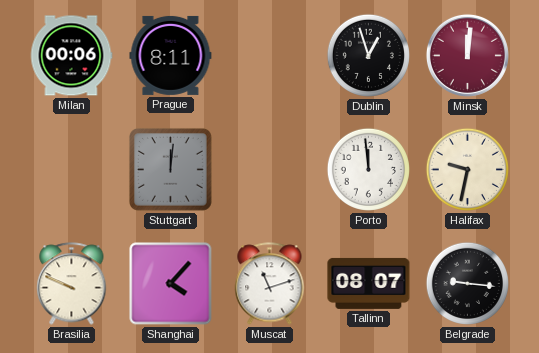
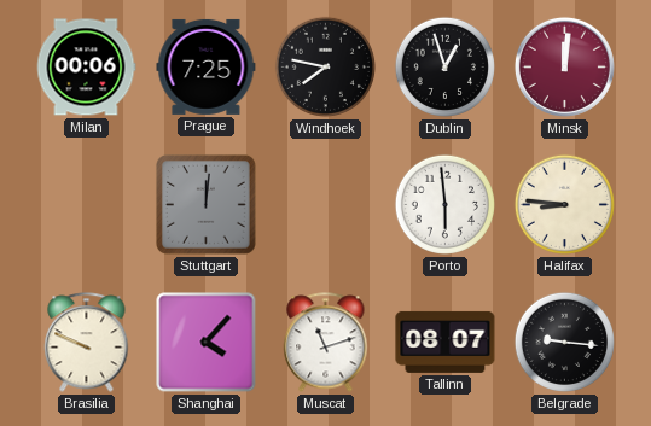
Prague: 8:11 -> 7:25 (207, 66)
Windhoek: none -> 7:47 (325, 66)
Porto: 11:59 -> 5:59 (444, 204)
Halifax: 9:32 -> 8:46 (564, 204)
